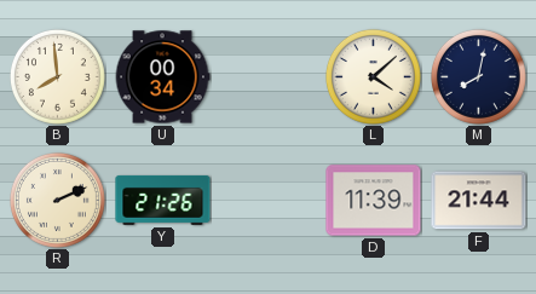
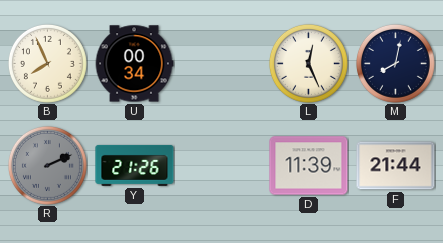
B: 7:59 -> 7:56 (47, 63)
L: 4:08 -> 12:26 (308, 63)
R dial: cream -> grey (47, 165)
